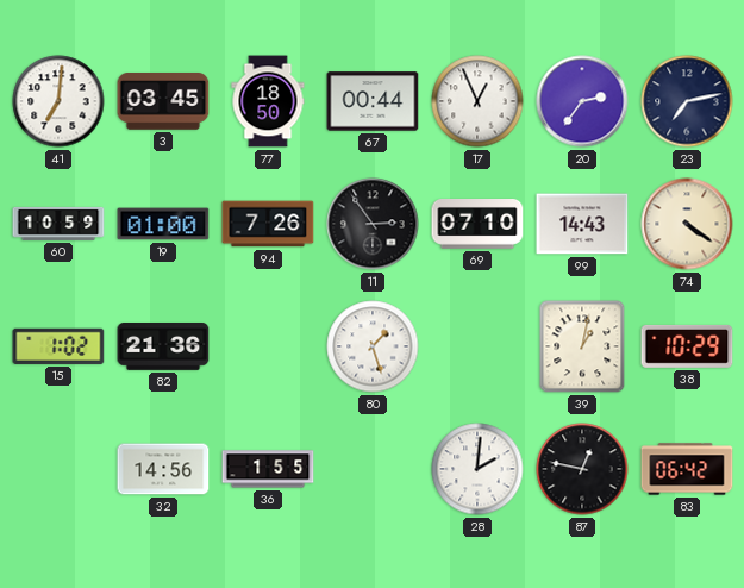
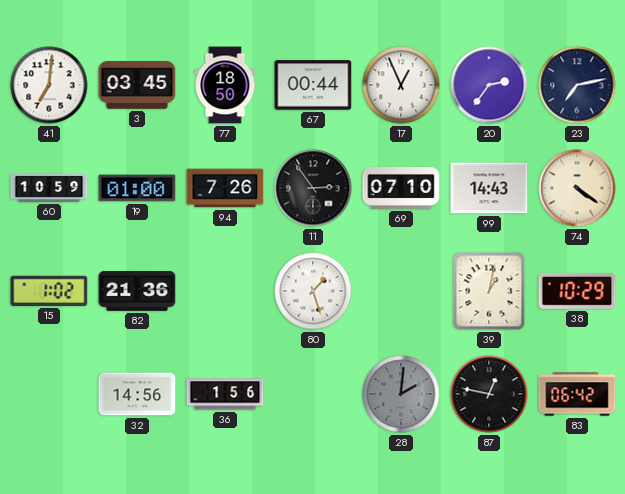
36: 1:55 -> 1:56 (225, 394)
28 dial: white -> grey (401, 394)
